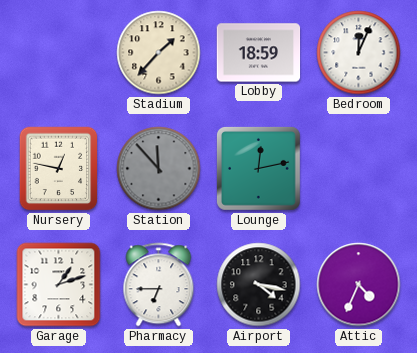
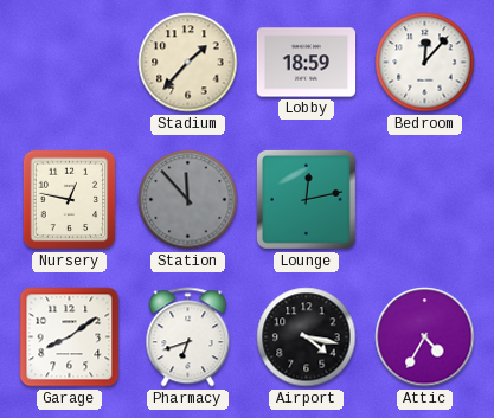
Bedroom: 12:04 -> 12:07 (425, 63)
Garage: 1:12 -> 8:09 (70, 337)
Pharmacy: 6:45 -> 6:42 (188, 337)
Attic: 4:34 -> 4:35 (425, 337)
